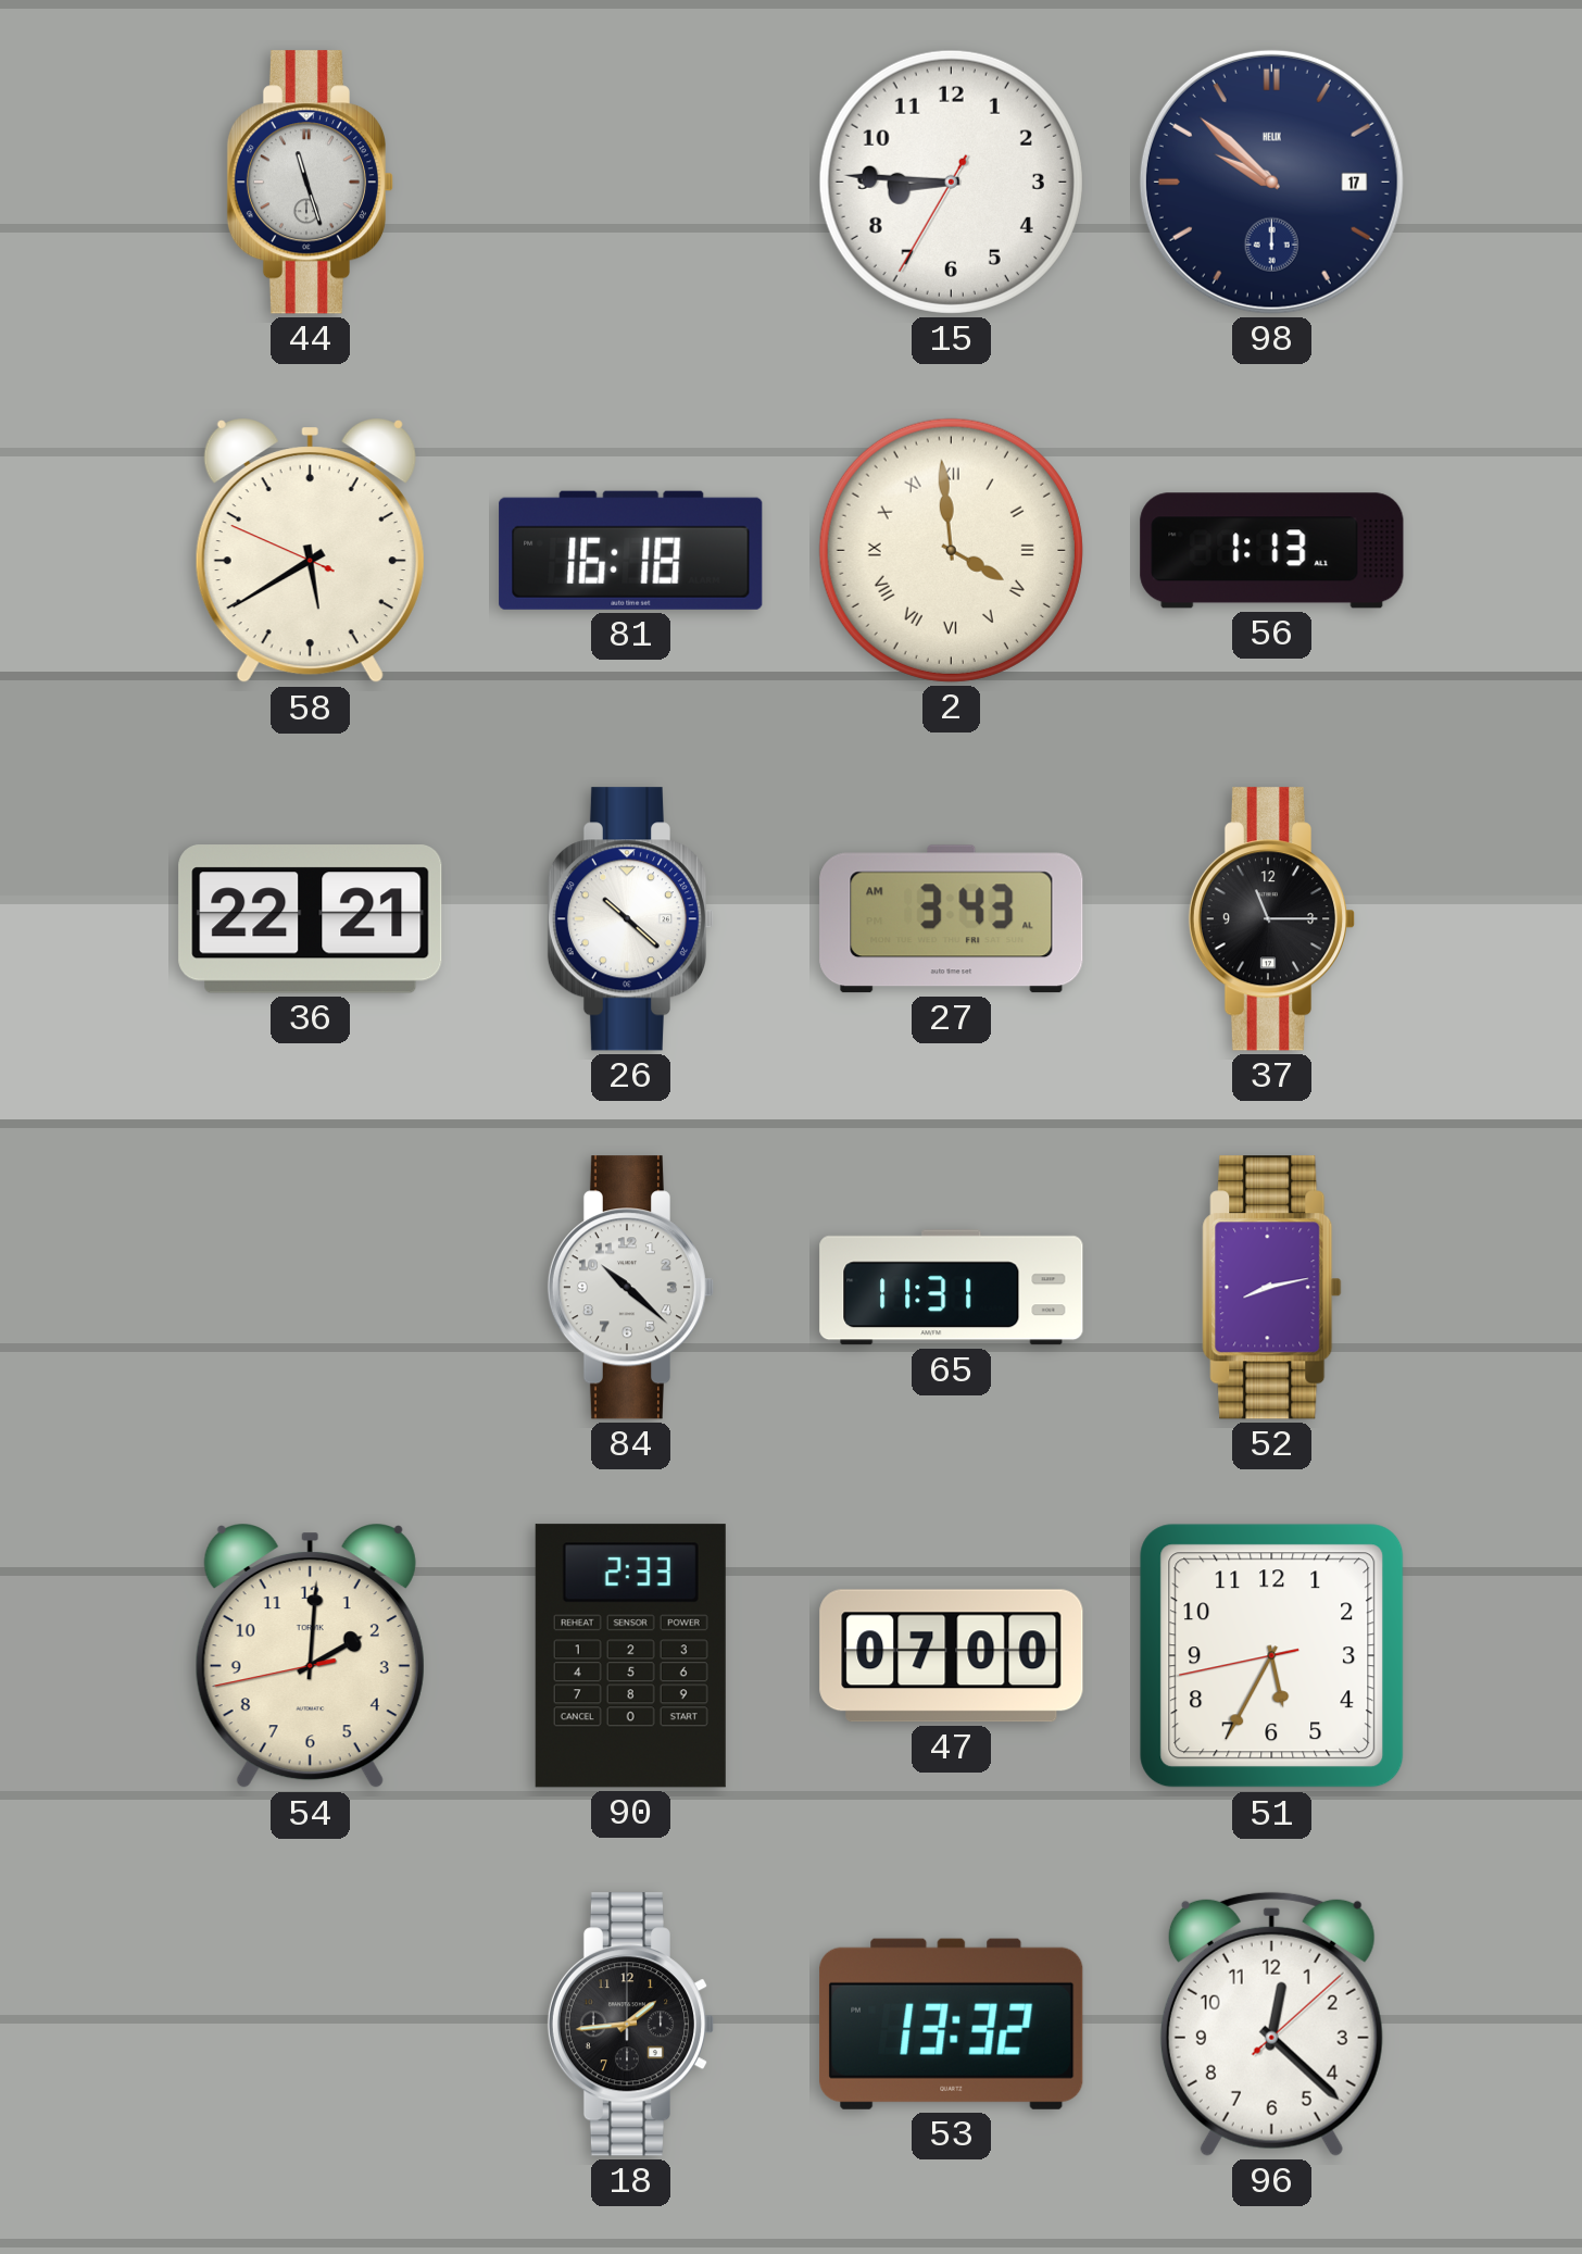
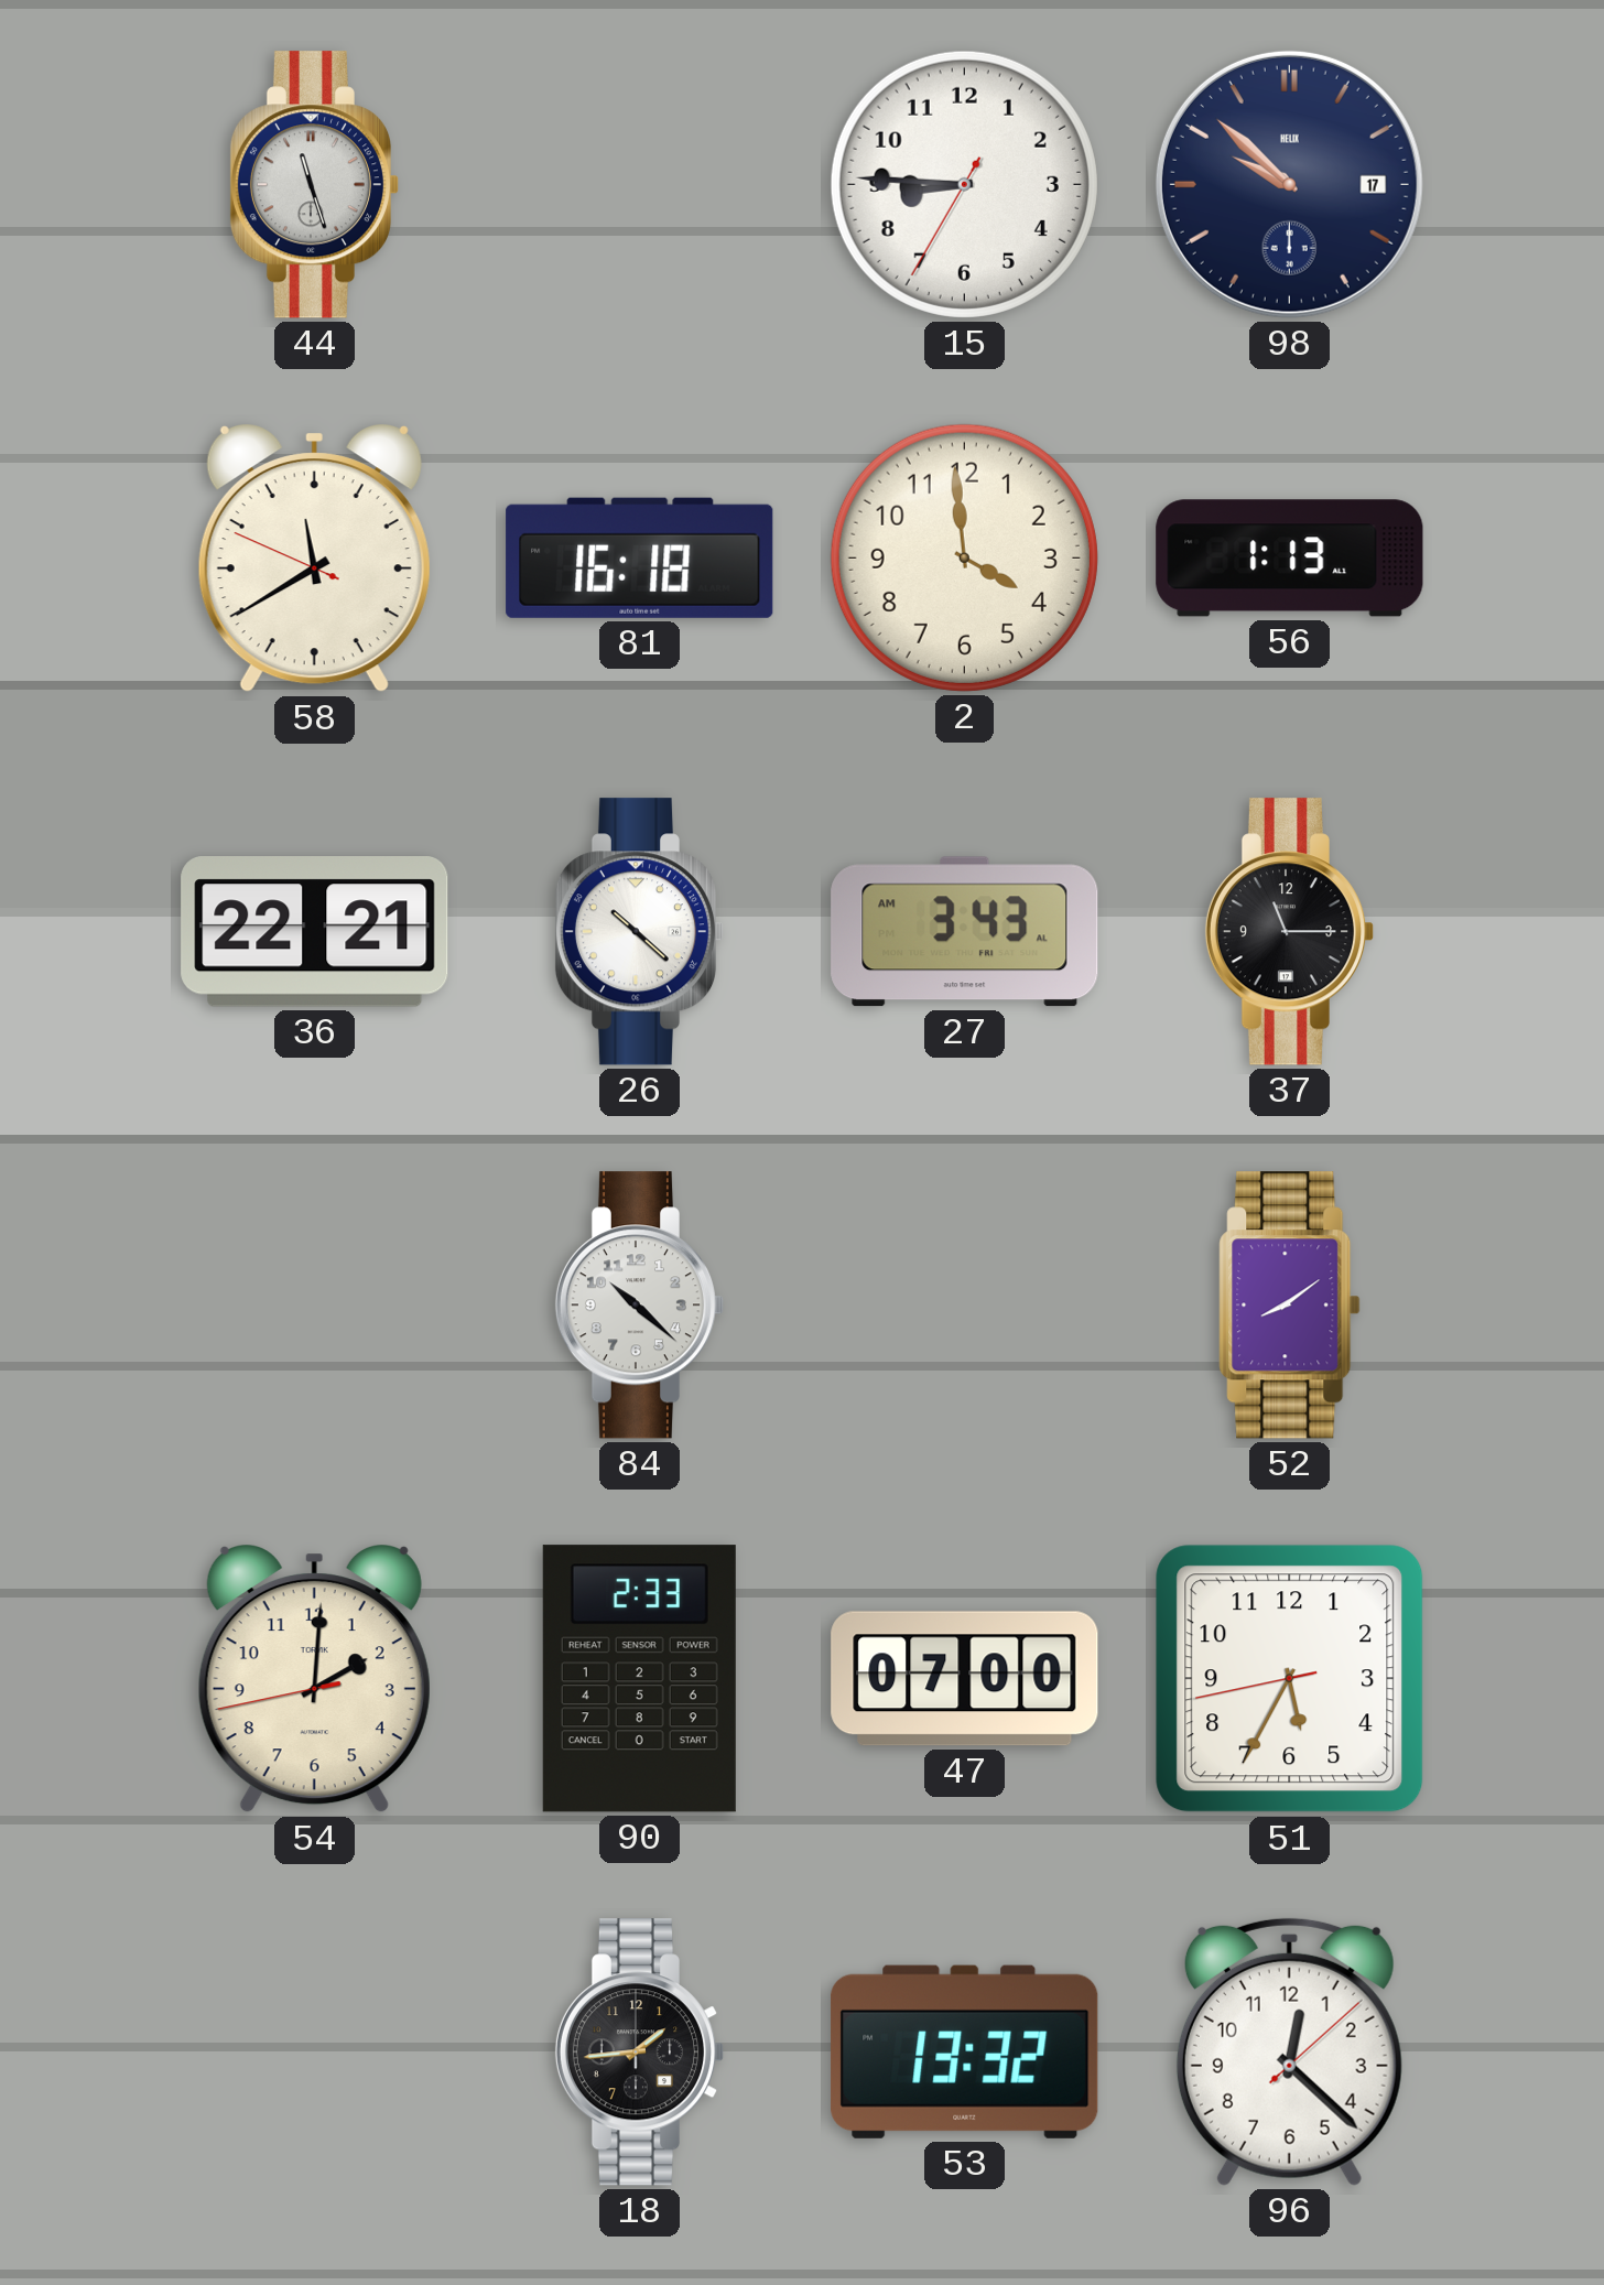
58: 5:39 -> 11:39 (314, 559)
2 numerals: Roman -> Arabic (964, 557)
65: 11:31 -> none (952, 1288)
52: 8:13 -> 8:09 (1290, 1306)
